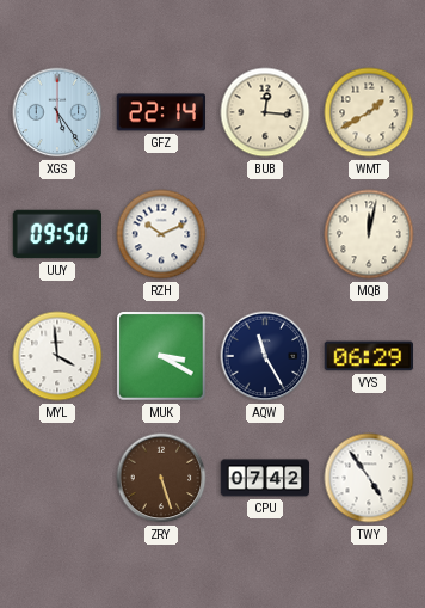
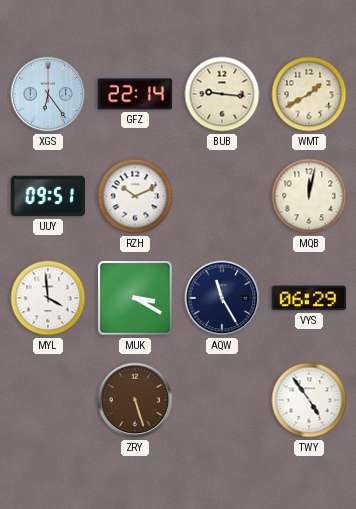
XGS: 5:24 -> 6:24 (48, 94)
BUB: 12:16 -> 9:16 (222, 94)
UUY: 09:50 -> 09:51 (47, 196)
CPU: 07:42 -> none (265, 478)
